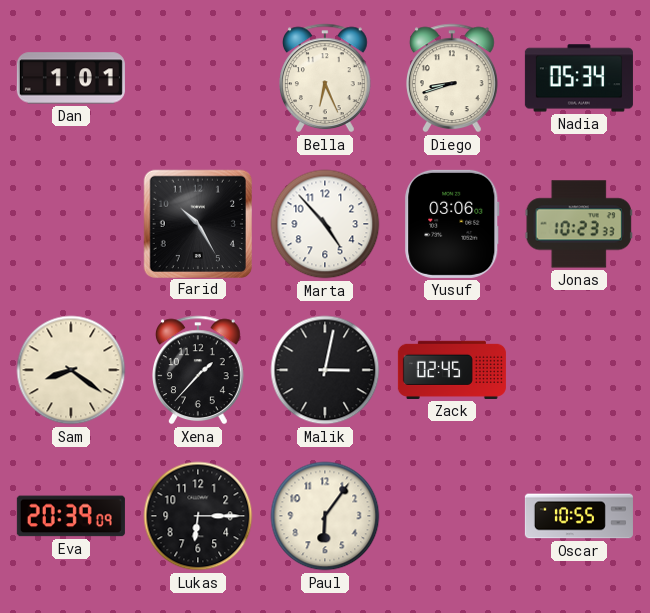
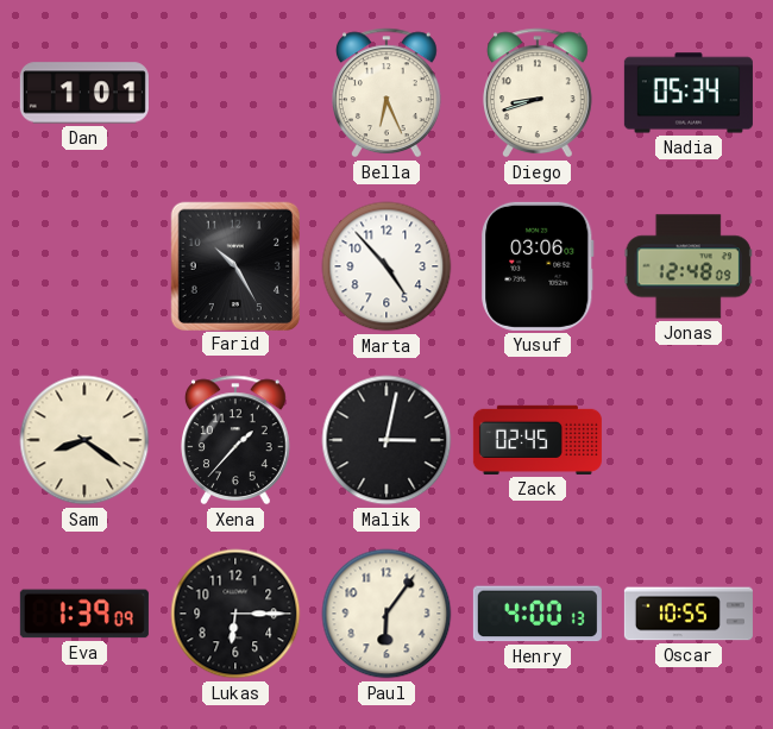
Jonas: 10:23 -> 12:48 (689, 266)
Eva: 20:39 -> 1:39 (84, 614)
Henry: none -> 4:00 (538, 614)
